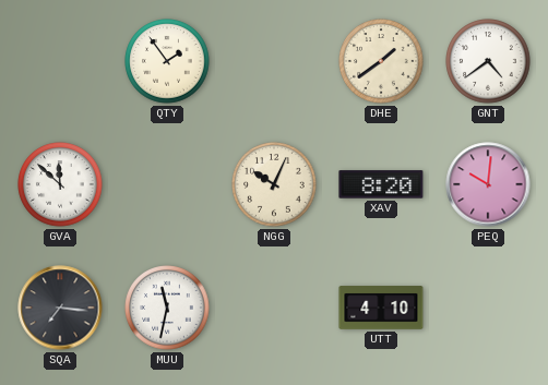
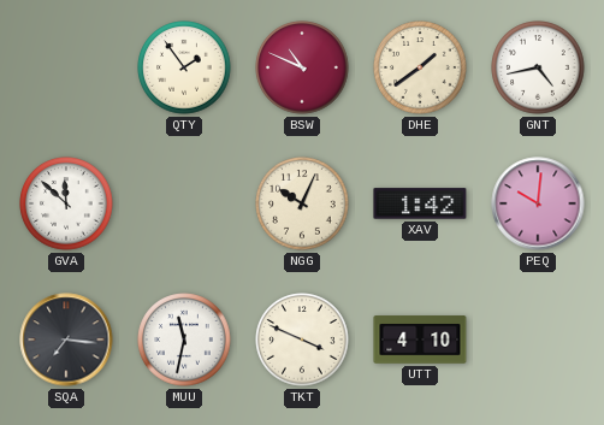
BSW: none -> 10:49 (302, 67)
GNT: 4:39 -> 4:43 (538, 67)
XAV: 8:20 -> 1:42 (420, 203)
TKT: none -> 3:49 (302, 340)
